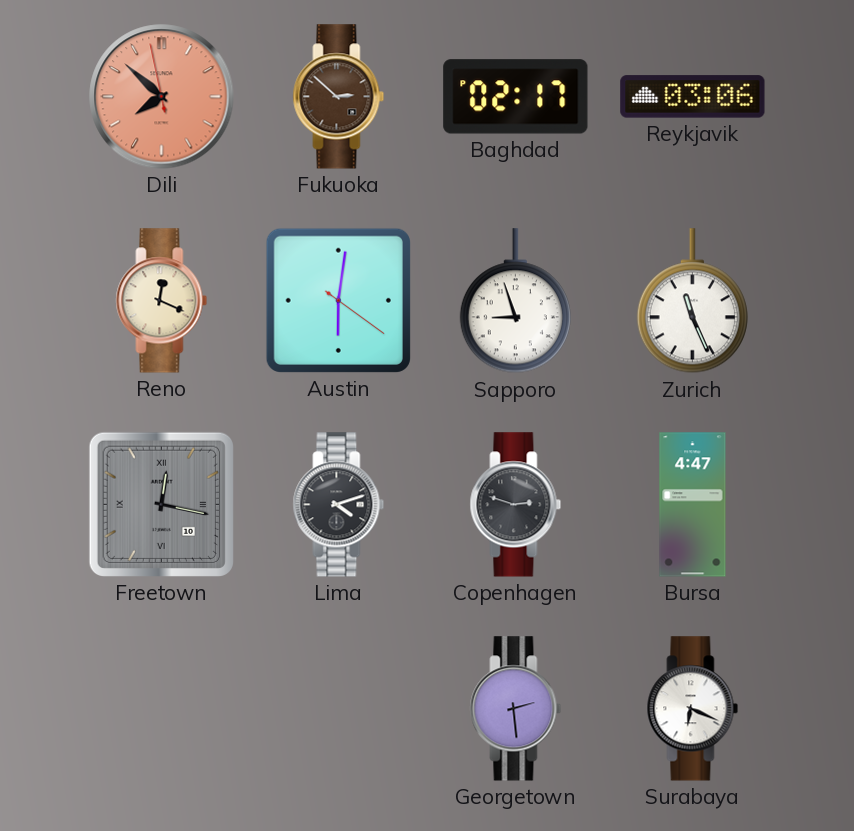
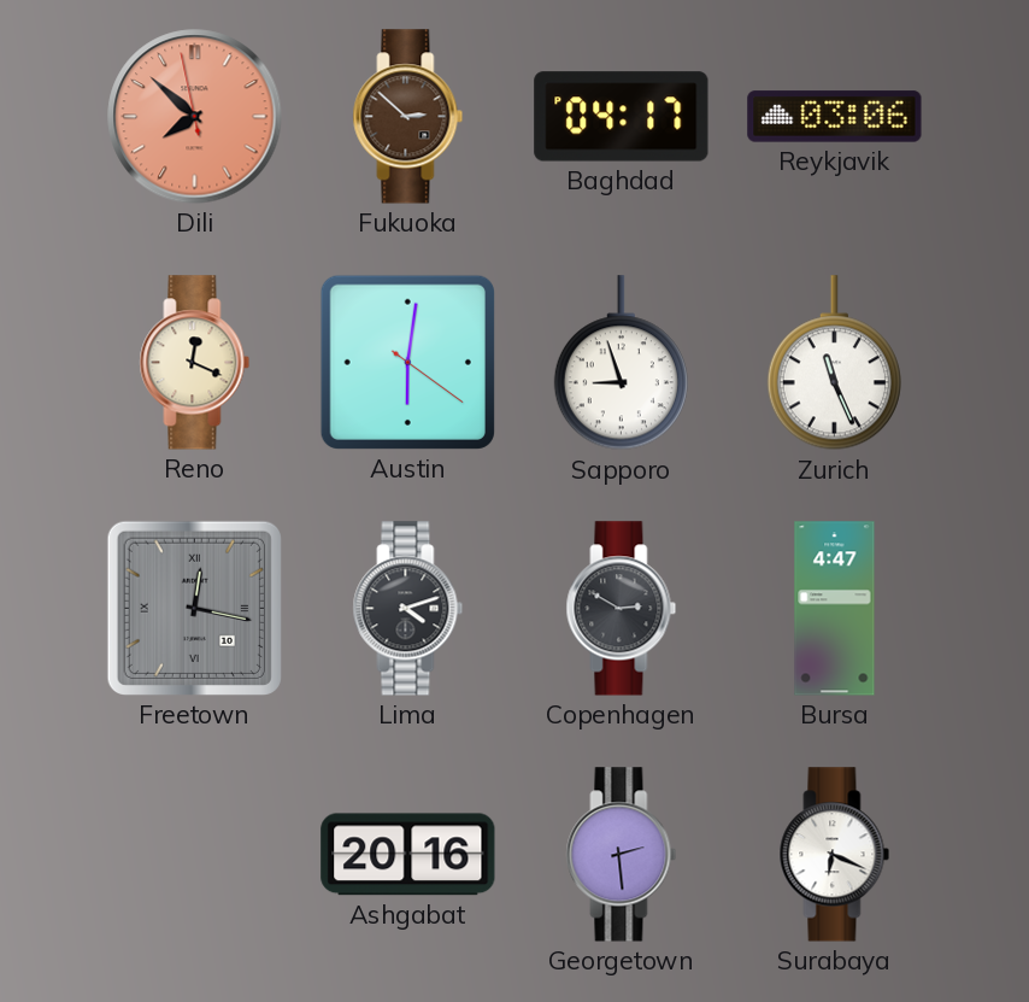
Baghdad: 02:17 -> 04:17 (622, 117)
Copenhagen: 2:48 -> 2:50 (622, 609)
Ashgabat: none -> 20:16 (408, 855)
